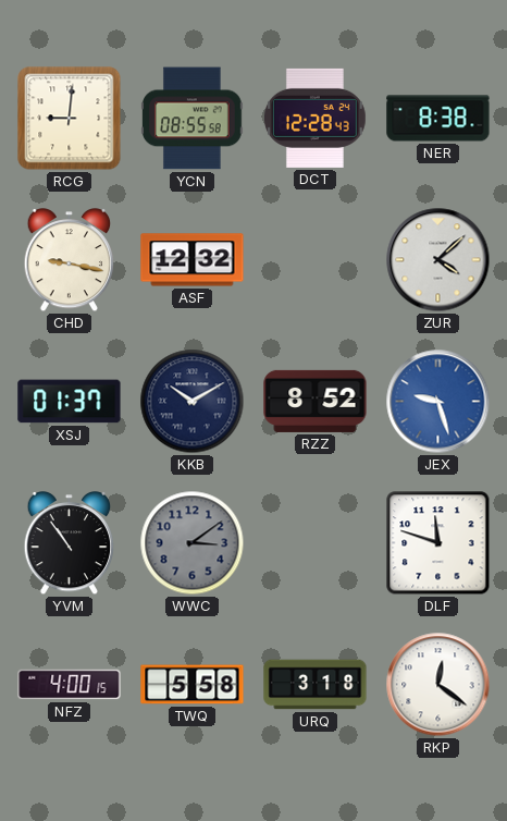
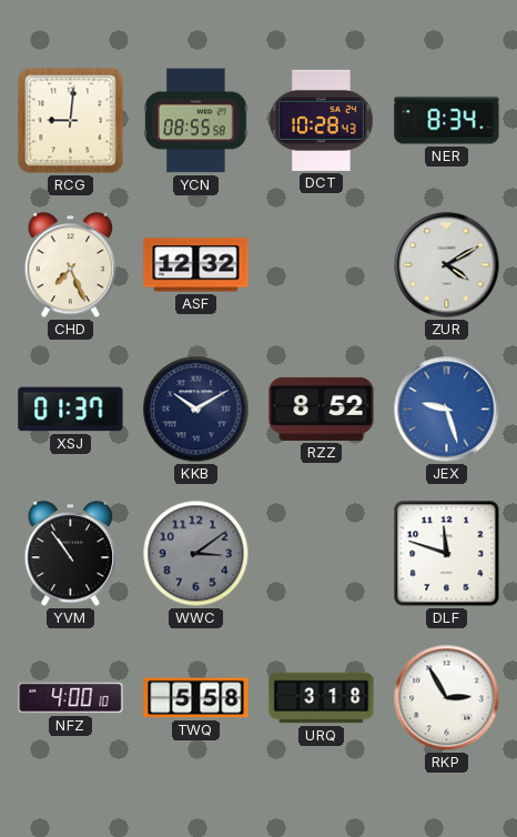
DCT: 12:28 -> 10:28 (321, 120)
NER: 8:38 -> 8:34 (447, 121)
CHD: 9:17 -> 7:26 (71, 265)
ZUR: 4:08 -> 4:10 (447, 265)
NFZ: 4:00:15 -> 4:00:10 (71, 698)
RKP: 12:21 -> 2:55 (447, 698)
